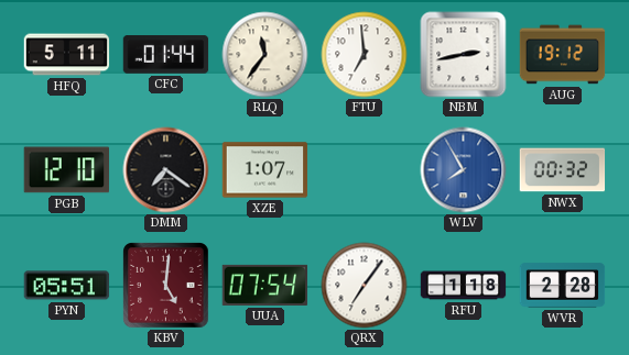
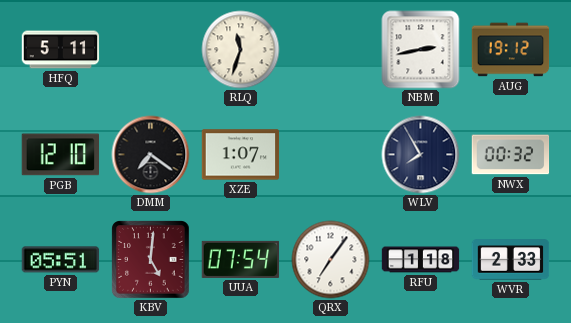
CFC: 01:44 -> none (166, 55)
RLQ: 11:36 -> 11:33 (241, 50)
FTU: 6:59 -> none (365, 55)
WLV dial: blue -> navy (421, 155)
WVR: 2:28 -> 2:33 (511, 260)
